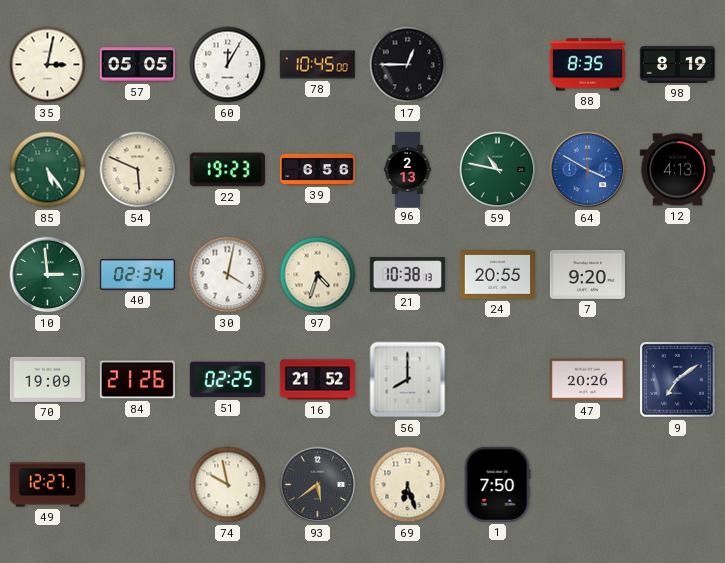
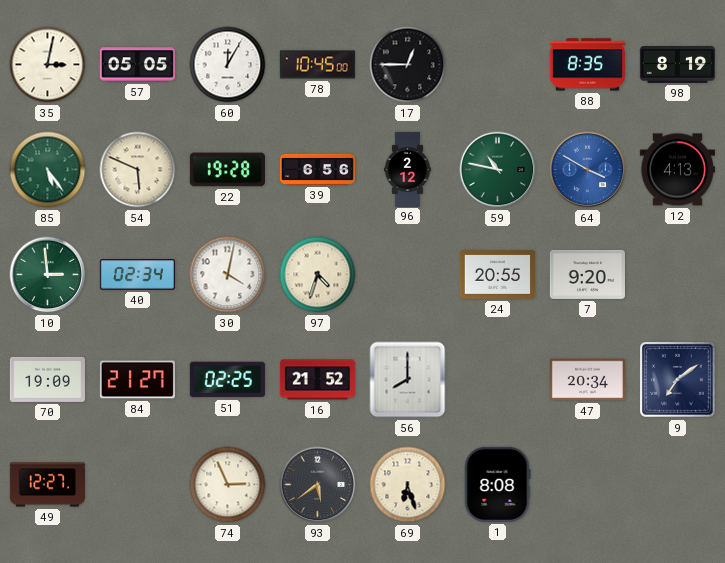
22: 19:23 -> 19:28 (227, 170)
96: 2:13 -> 2:12 (407, 169)
21: 10:38 -> none (407, 275)
84: 21:26 -> 21:27 (137, 380)
47: 20:26 -> 20:34 (587, 380)
74: 9:58 -> 2:56 (228, 485)
1: 7:50 -> 8:08 (497, 484)
